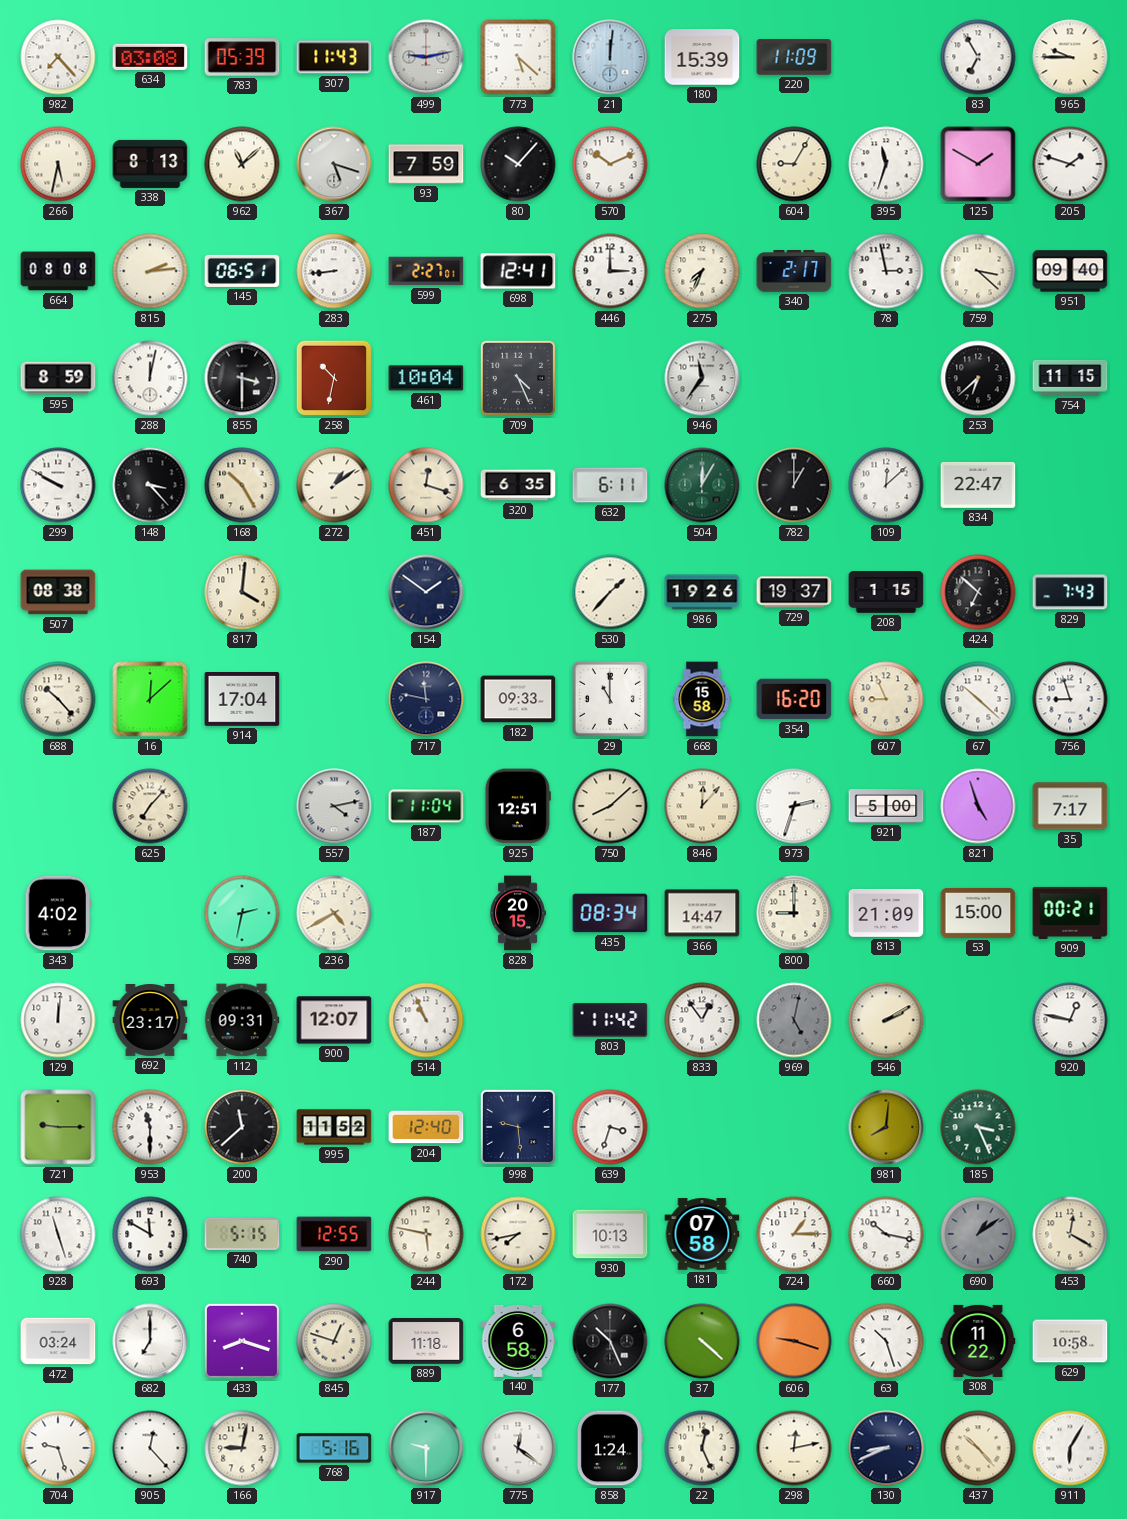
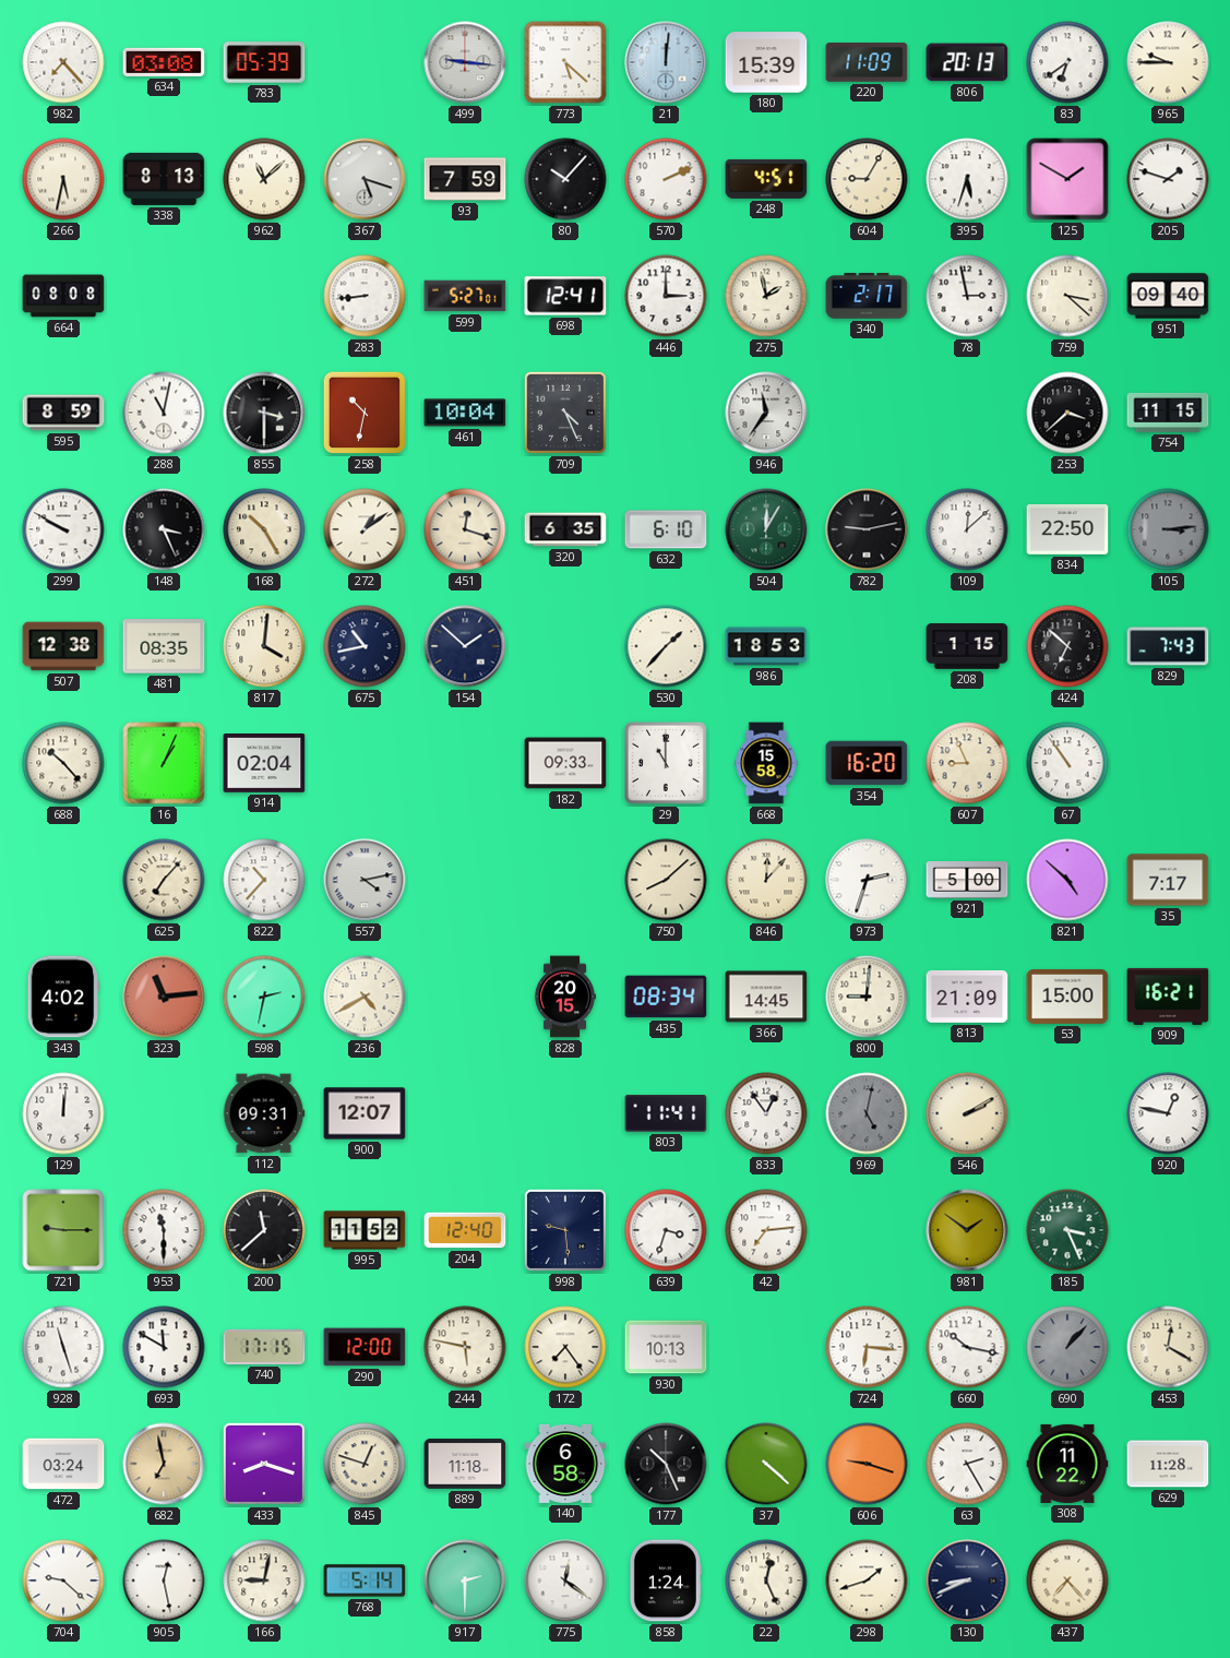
307: 11:43 -> none (334, 57)
499: 9:13 -> 9:16 (465, 62)
806: none -> 20:13 (967, 62)
83: 6:55 -> 6:39 (1067, 62)
570: 10:11 -> 2:11 (666, 179)
248: none -> 4:51 (766, 179)
395: 11:33 -> 5:33 (967, 179)
815: 2:14 -> none (150, 271)
145: 06:51 -> none (242, 271)
599: 2:27 -> 5:27 (465, 296)
275: 7:34 -> 1:58 (766, 296)
288: 12:02 -> 11:02 (164, 413)
253: 6:38 -> 3:38 (1067, 413)
148: 3:23 -> 3:26 (164, 529)
632: 6:11 -> 6:10 (666, 529)
782: 1:00 -> 9:13 (867, 529)
834: 22:47 -> 22:50 (1067, 529)
105: none -> 3:14 (1168, 529)
507: 08:38 -> 12:38 (63, 646)
481: none -> 08:35 (164, 646)
675: none -> 10:43 (365, 646)
154: 1:51 -> 1:52 (465, 646)
986: 19:26 -> 18:53 (766, 646)
729: 19:37 -> none (794, 592)
16: 12:08 -> 1:04 (164, 763)
914: 17:04 -> 02:04 (264, 764)
717: 11:47 -> none (426, 699)
67: 10:22 -> 10:54 (1067, 763)
756: 8:57 -> none (1070, 699)
822: none -> 10:37 (264, 880)
187: 11:04 -> none (426, 806)
925: 12:51 -> none (518, 806)
821: 4:57 -> 4:52 (1067, 880)
323: none -> 11:14 (164, 997)
366: 14:47 -> 14:45 (766, 997)
800: 9:00 -> 9:01 (867, 997)
909: 00:21 -> 16:21 (1168, 997)
692: 23:17 -> none (150, 1021)
514: 10:56 -> none (426, 1020)
803: 11:42 -> 11:41 (666, 1113)
42: none -> 7:14 (766, 1230)
981: 8:01 -> 1:51 (967, 1230)
740: 5:15 -> 17:15 (264, 1347)
290: 12:55 -> 12:00 (365, 1347)
172: 7:43 -> 7:24 (565, 1347)
181: 07:58 -> none (702, 1234)
724: 1:15 -> 6:16 (867, 1347)
690: 1:09 -> 1:07 (1067, 1347)
682: 7:00 -> 6:58 (164, 1464)
682 dial: white -> champagne (164, 1464)
63: 10:27 -> 2:25 (967, 1464)
629: 10:58 -> 11:28 (1168, 1464)
704: 9:27 -> 9:22 (63, 1581)
905: 12:23 -> 12:28 (164, 1581)
768: 5:16 -> 5:14 (365, 1581)
917: 9:30 -> 2:30 (465, 1581)
298: 12:13 -> 1:42 (867, 1581)
437: 10:23 -> 7:23 (1067, 1581)
911: 6:05 -> none (1070, 1448)
